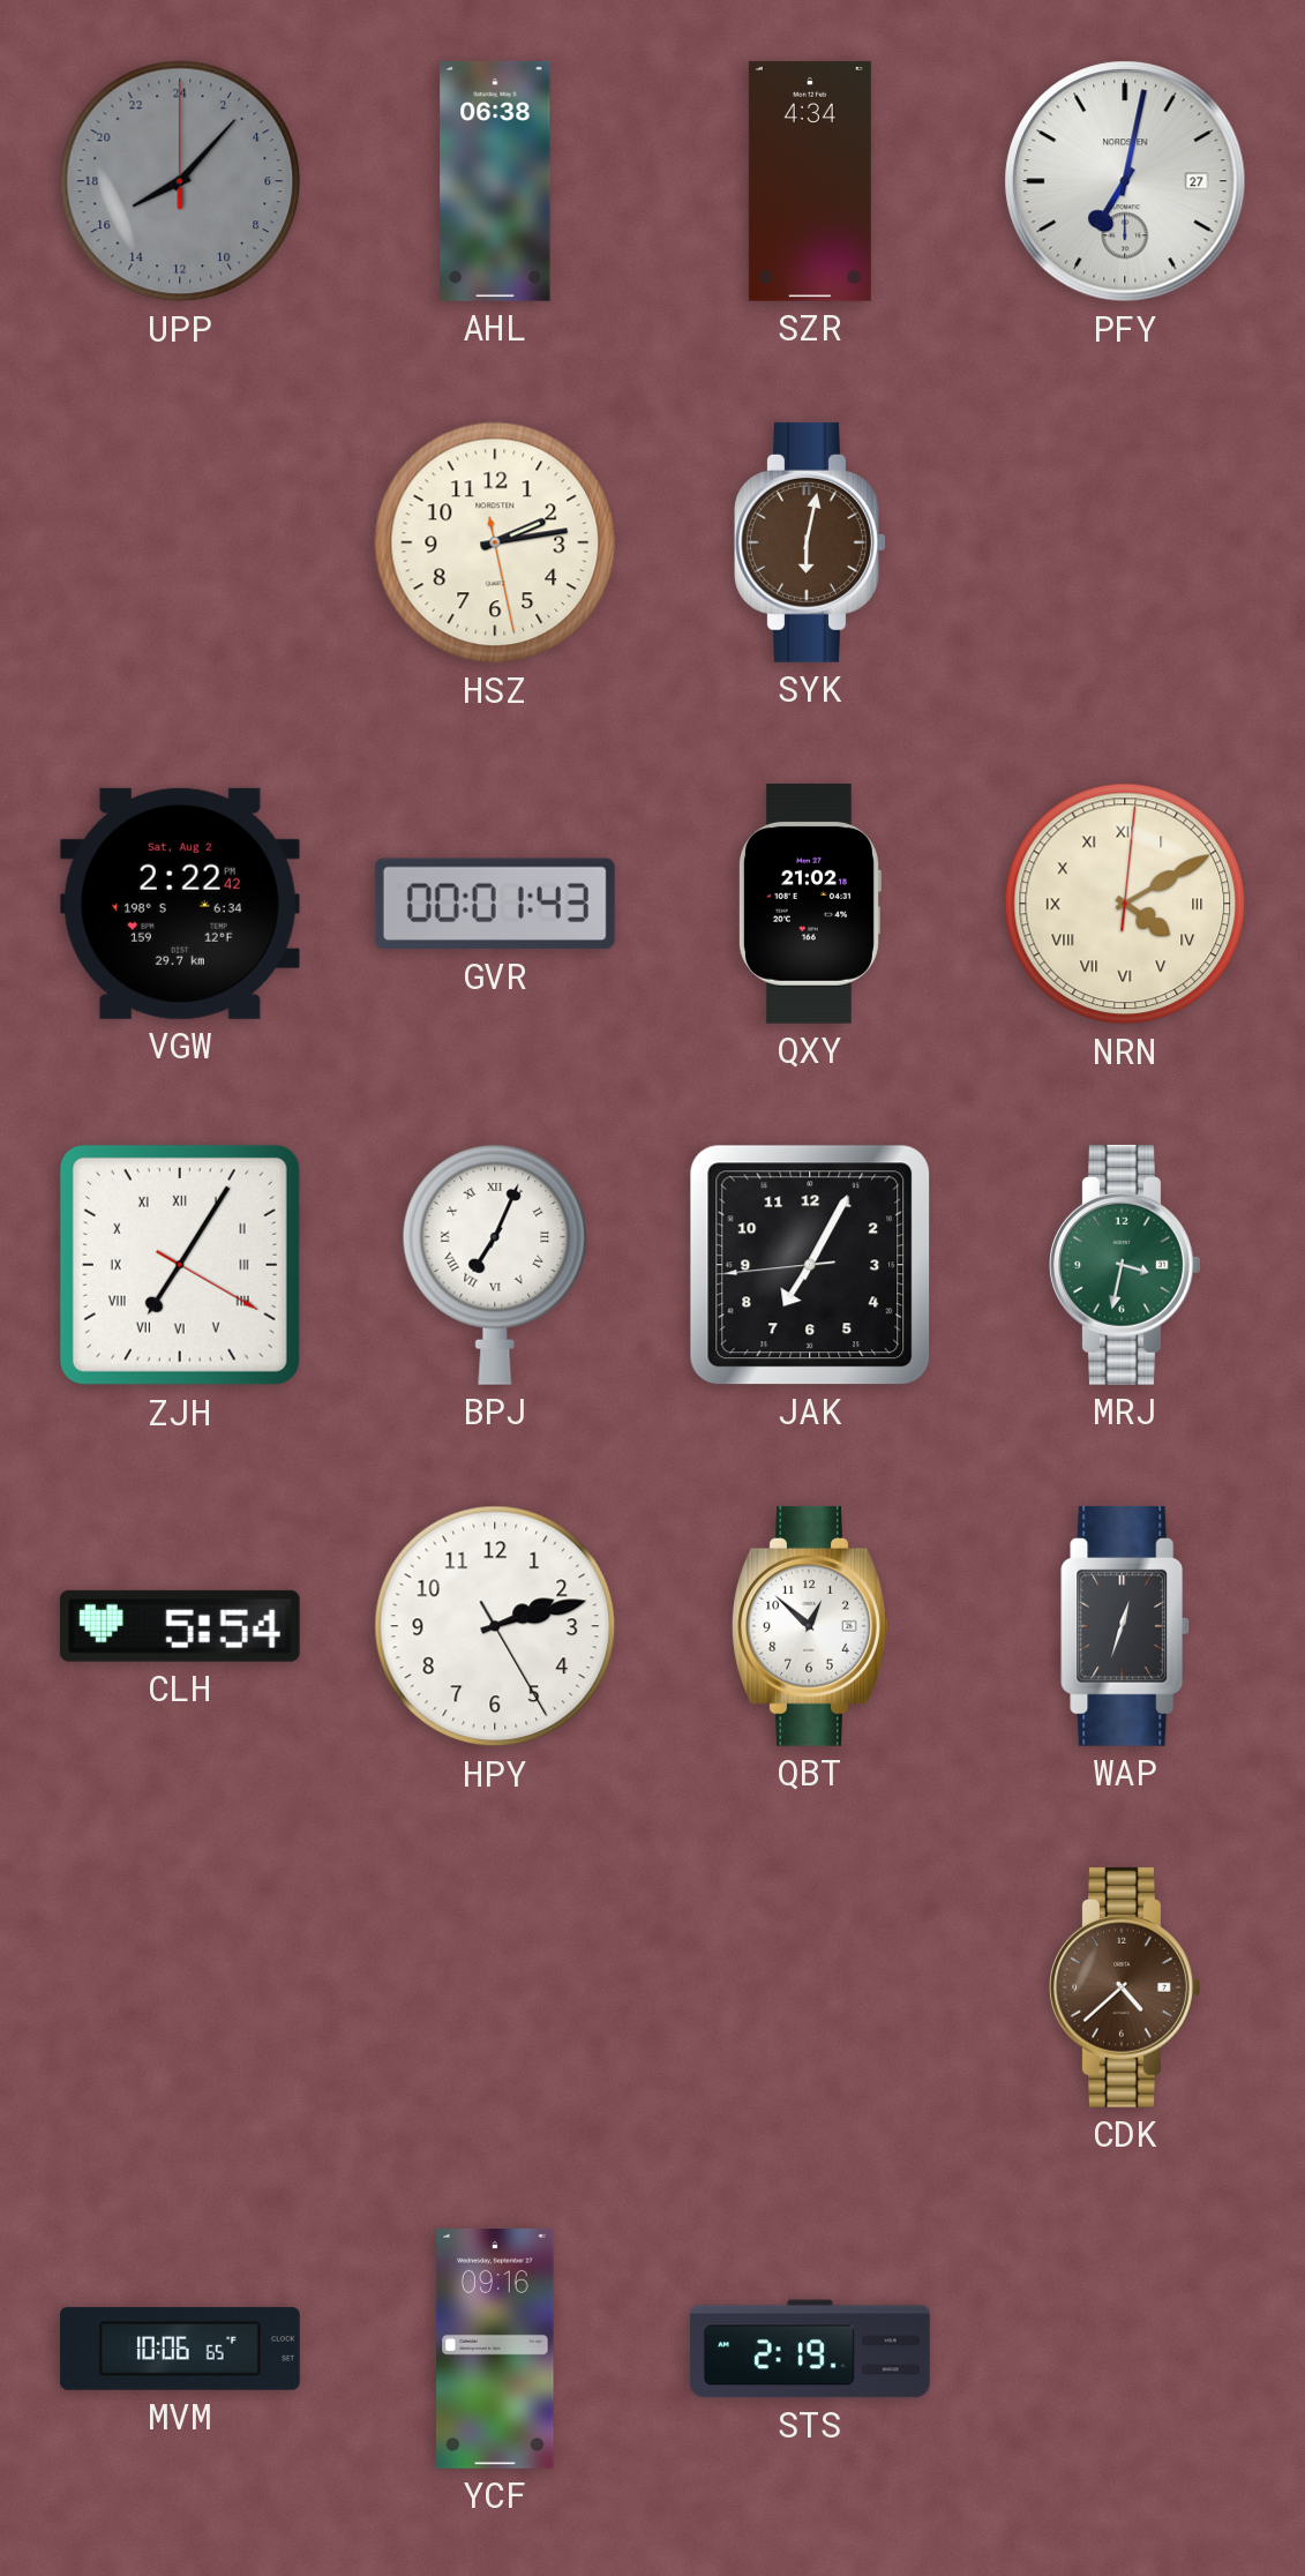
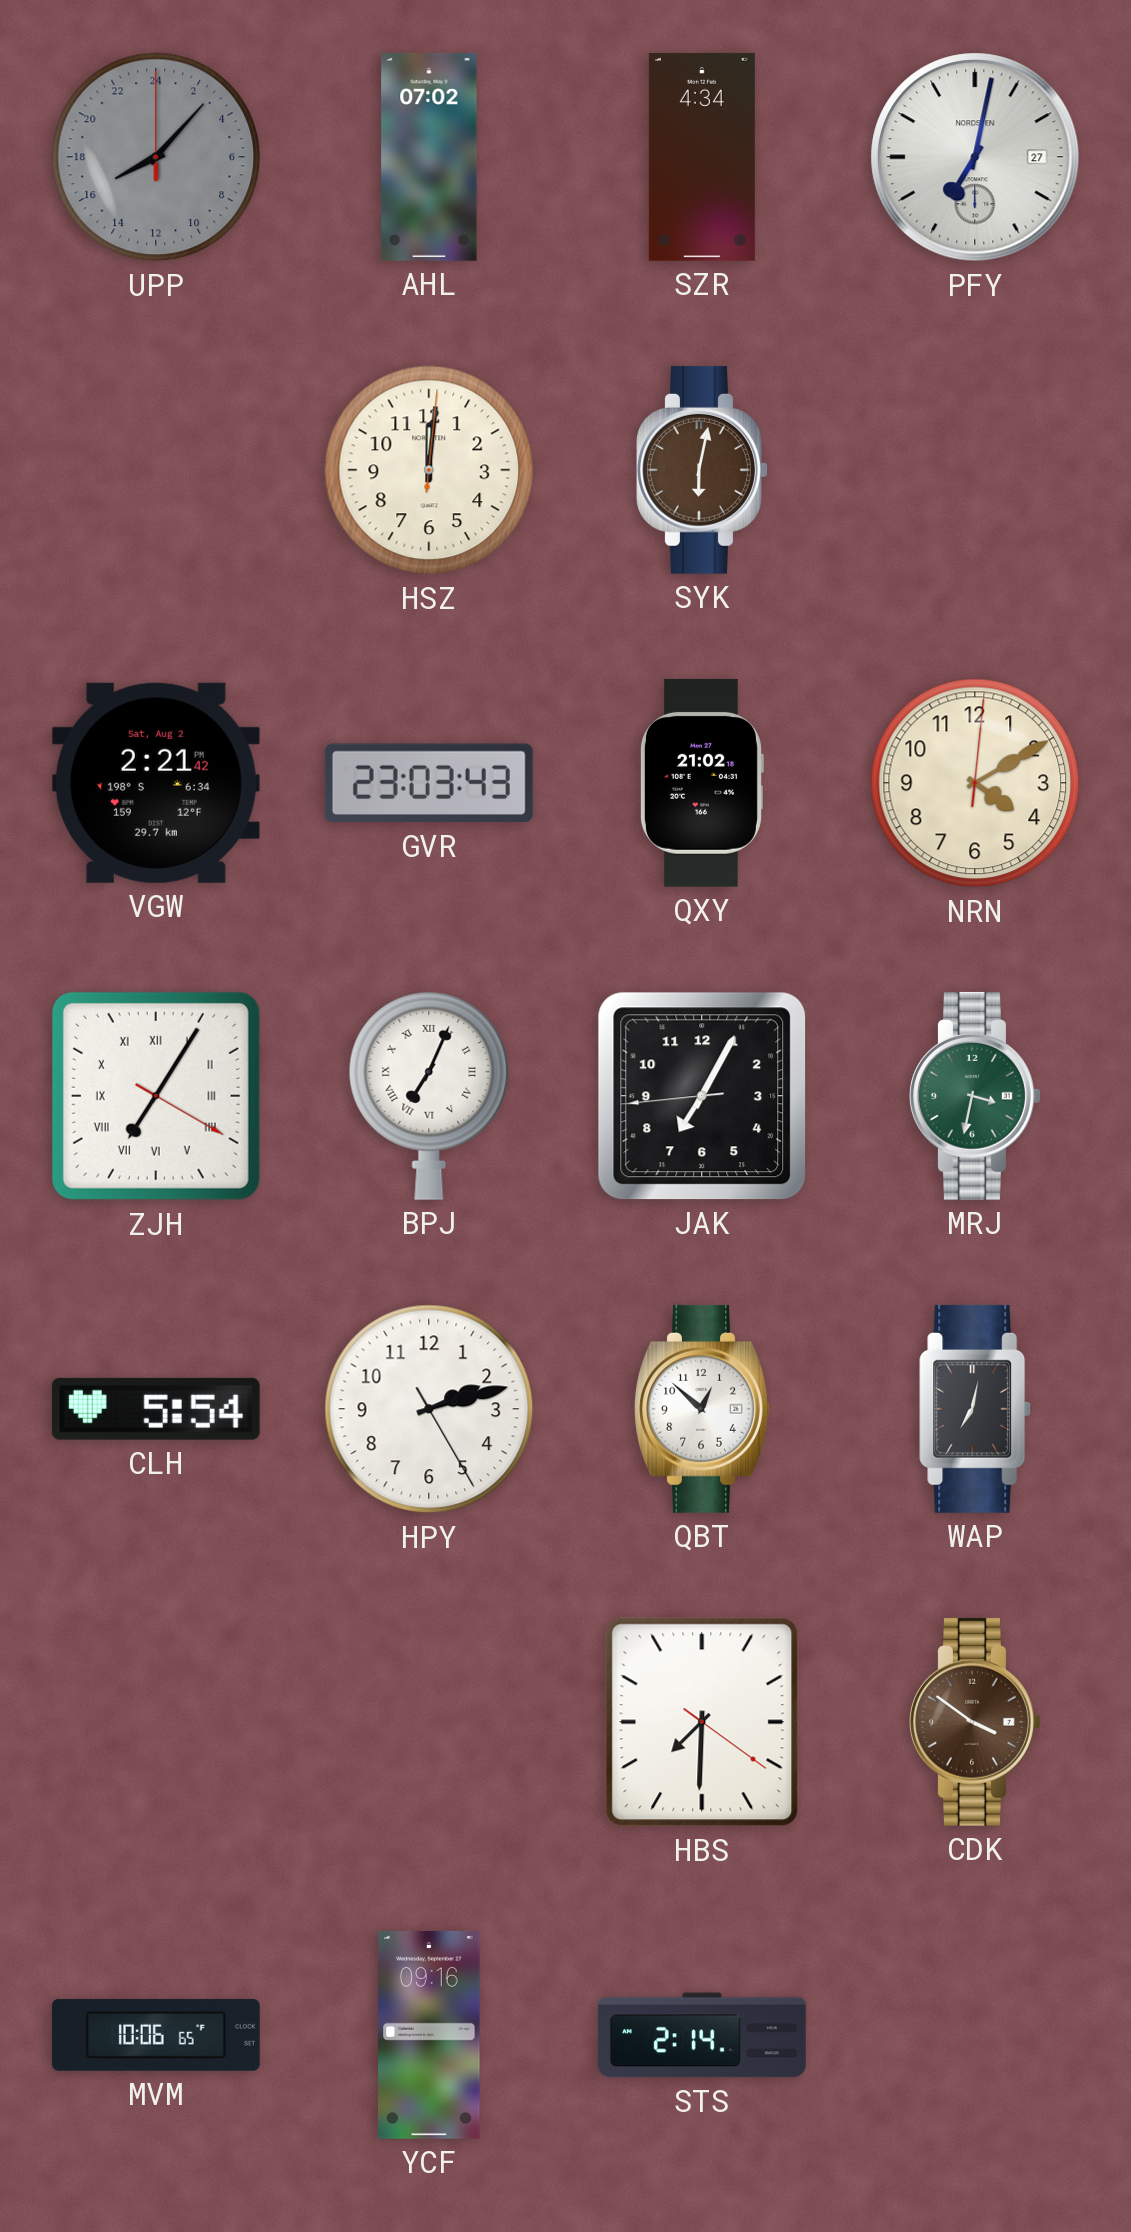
AHL: 06:38 -> 07:02 (429, 157)
HSZ: 2:13 -> 12:01 (429, 470)
VGW: 2:22 -> 2:21 (156, 783)
GVR: 00:01 -> 23:03 (429, 783)
NRN numerals: Roman -> Arabic (975, 783)
WAP: 12:33 -> 7:02 (976, 1409)
HBS: none -> 7:30 (702, 1722)
CDK: 4:38 -> 3:51 (975, 1722)
STS: 2:19 -> 2:14 (702, 2035)
